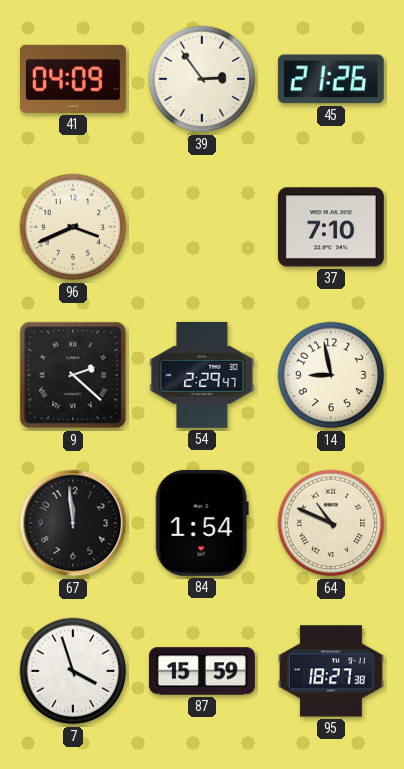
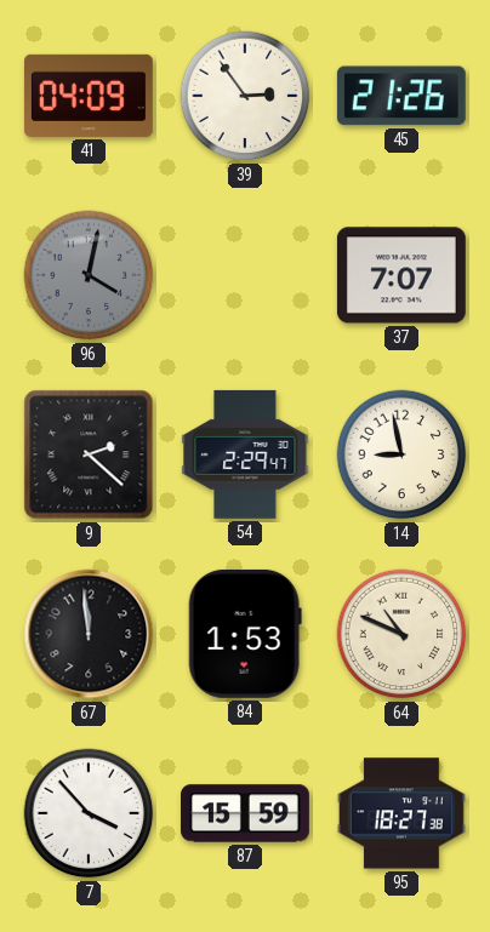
96: 3:41 -> 4:02 (89, 275)
96 dial: cream -> grey (89, 275)
37: 7:10 -> 7:07 (401, 275)
84: 1:54 -> 1:53 (245, 634)
7: 3:57 -> 3:53 (89, 813)
